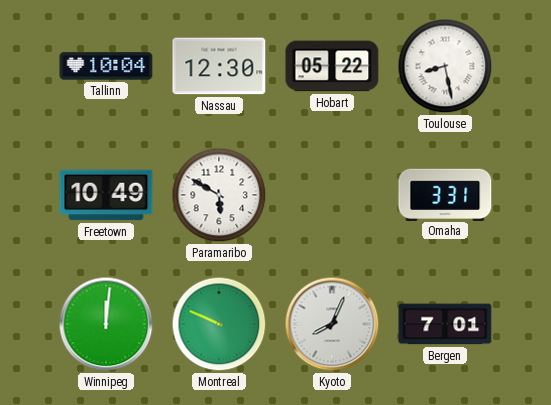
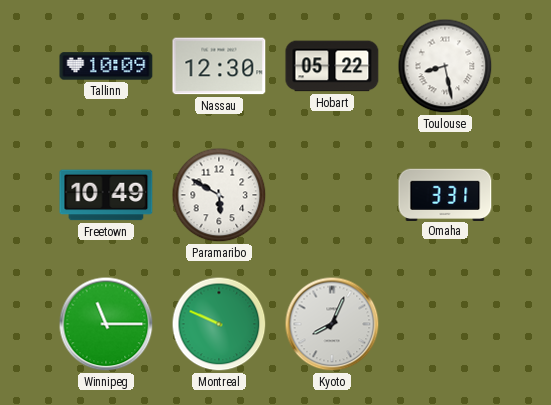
Tallinn: 10:04 -> 10:09 (106, 66)
Winnipeg: 12:01 -> 11:15 (106, 324)
Bergen: 7:01 -> none (445, 324)
